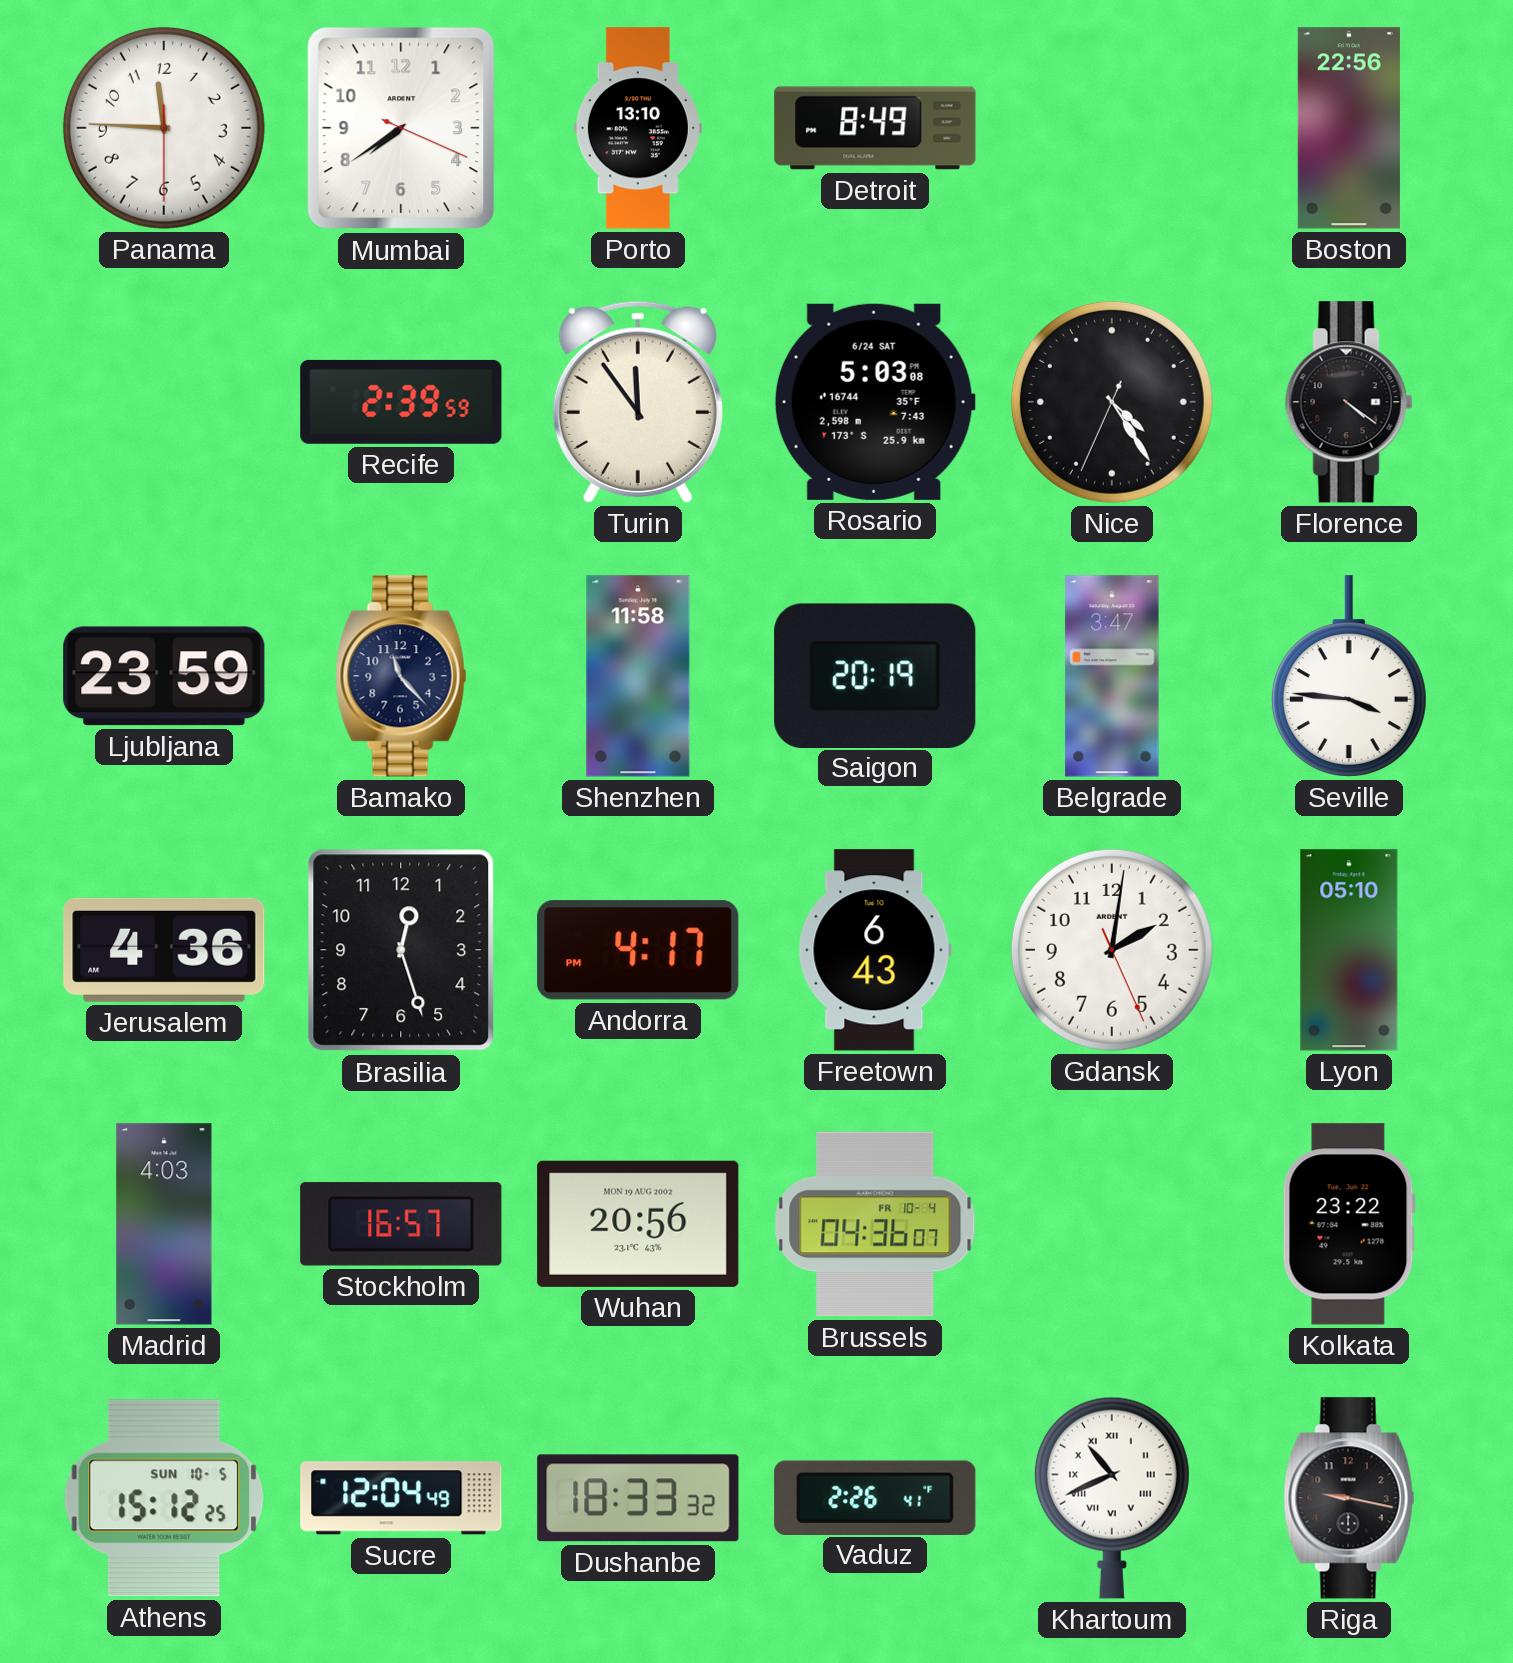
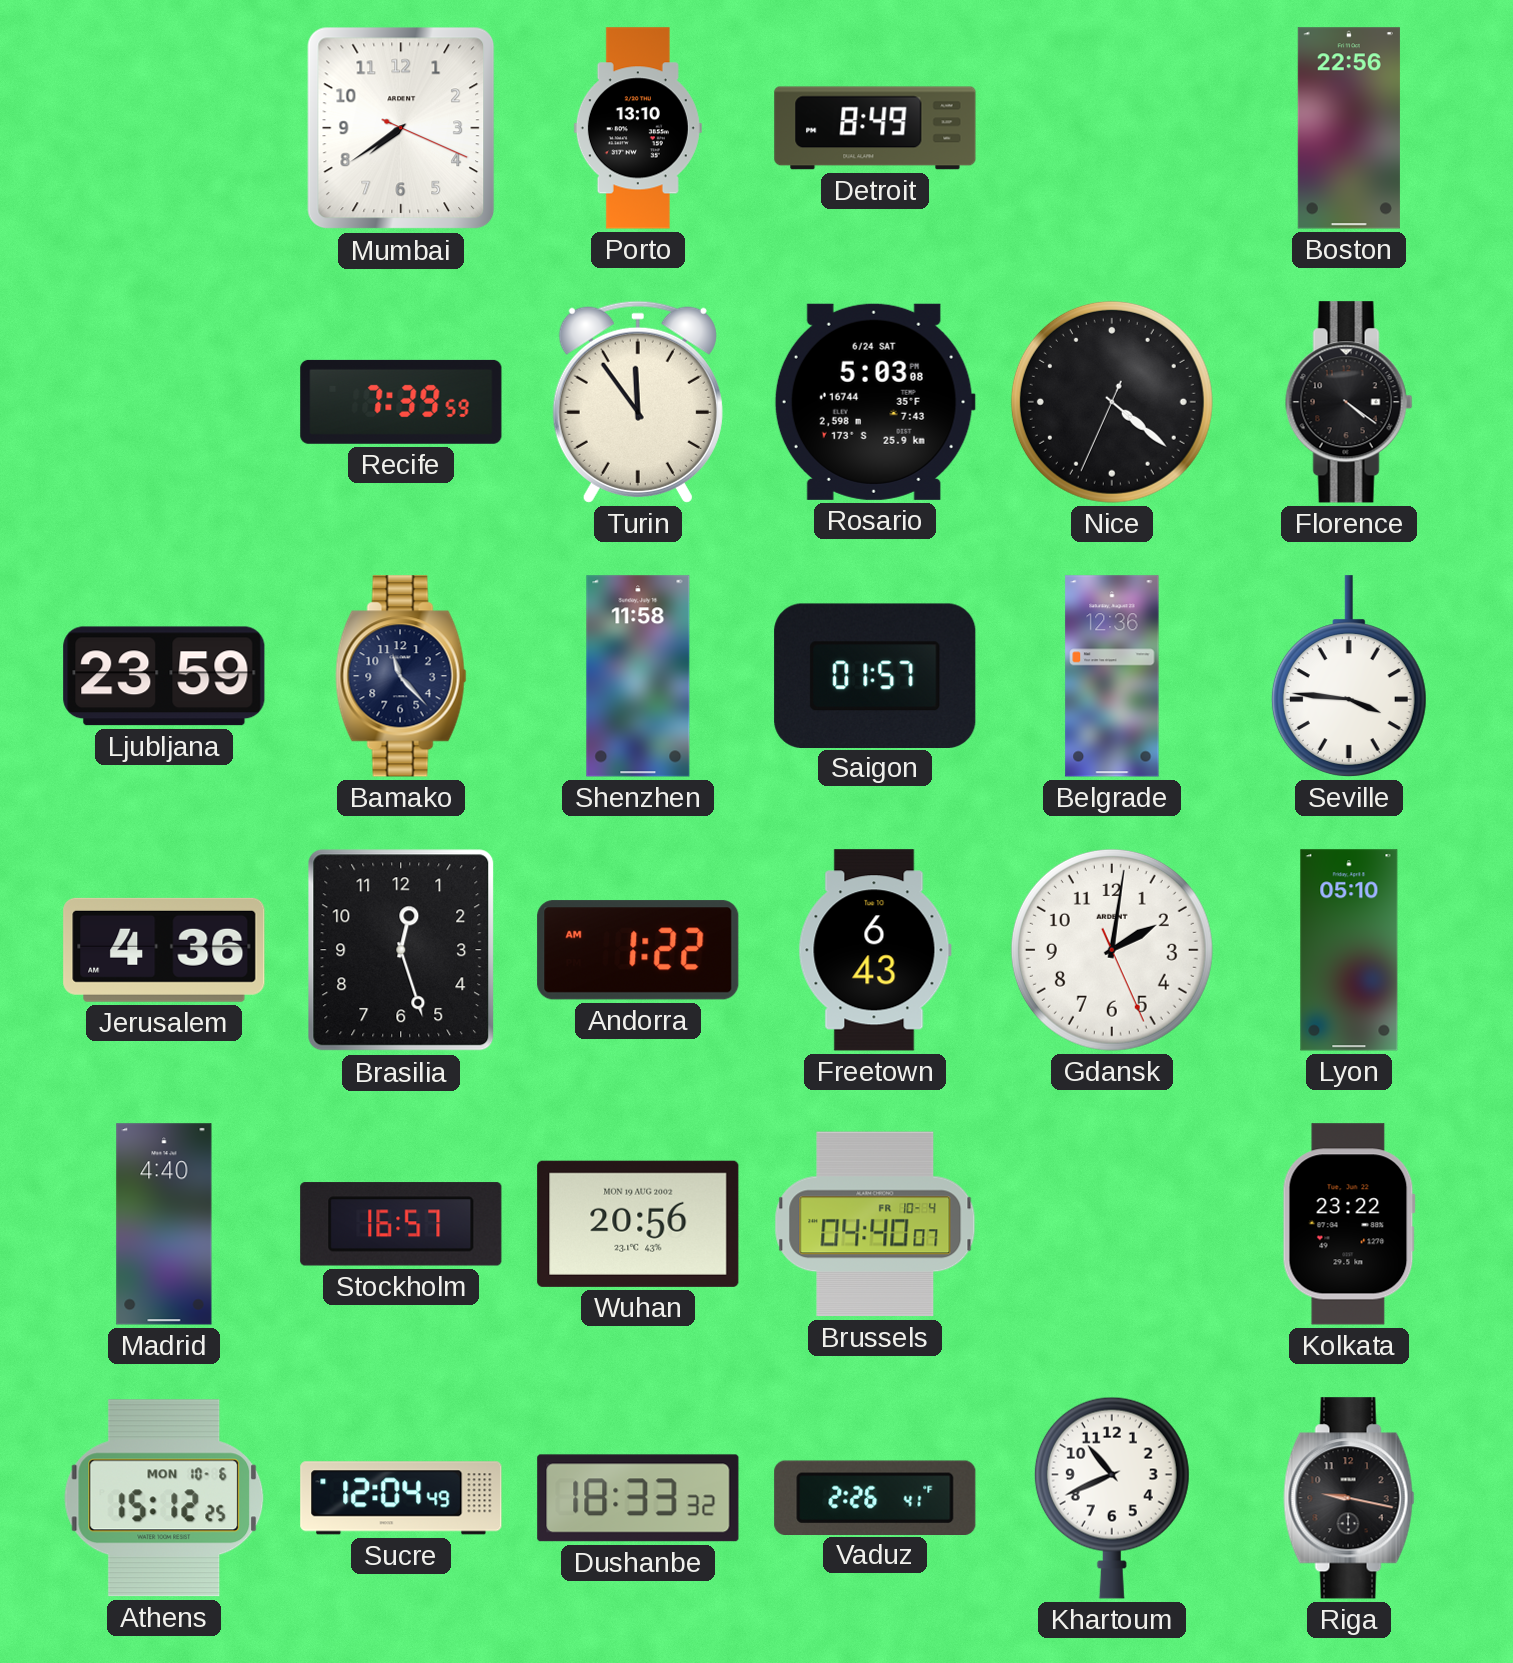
Panama: 11:45 -> none (164, 128)
Recife: 2:39 -> 7:39 (401, 402)
Nice: 4:24 -> 4:21 (1112, 402)
Saigon: 20:19 -> 01:57 (875, 675)
Belgrade: 3:47 -> 12:36 (1112, 676)
Andorra: 4:17 -> 1:22 (638, 950)
Madrid: 4:03 -> 4:40 (164, 1224)
Brussels: 04:36 -> 04:40 (875, 1224)
Athens date: SUN 10-5 -> MON 10-6 (164, 1498)
Khartoum numerals: Roman -> Arabic (1112, 1498)
